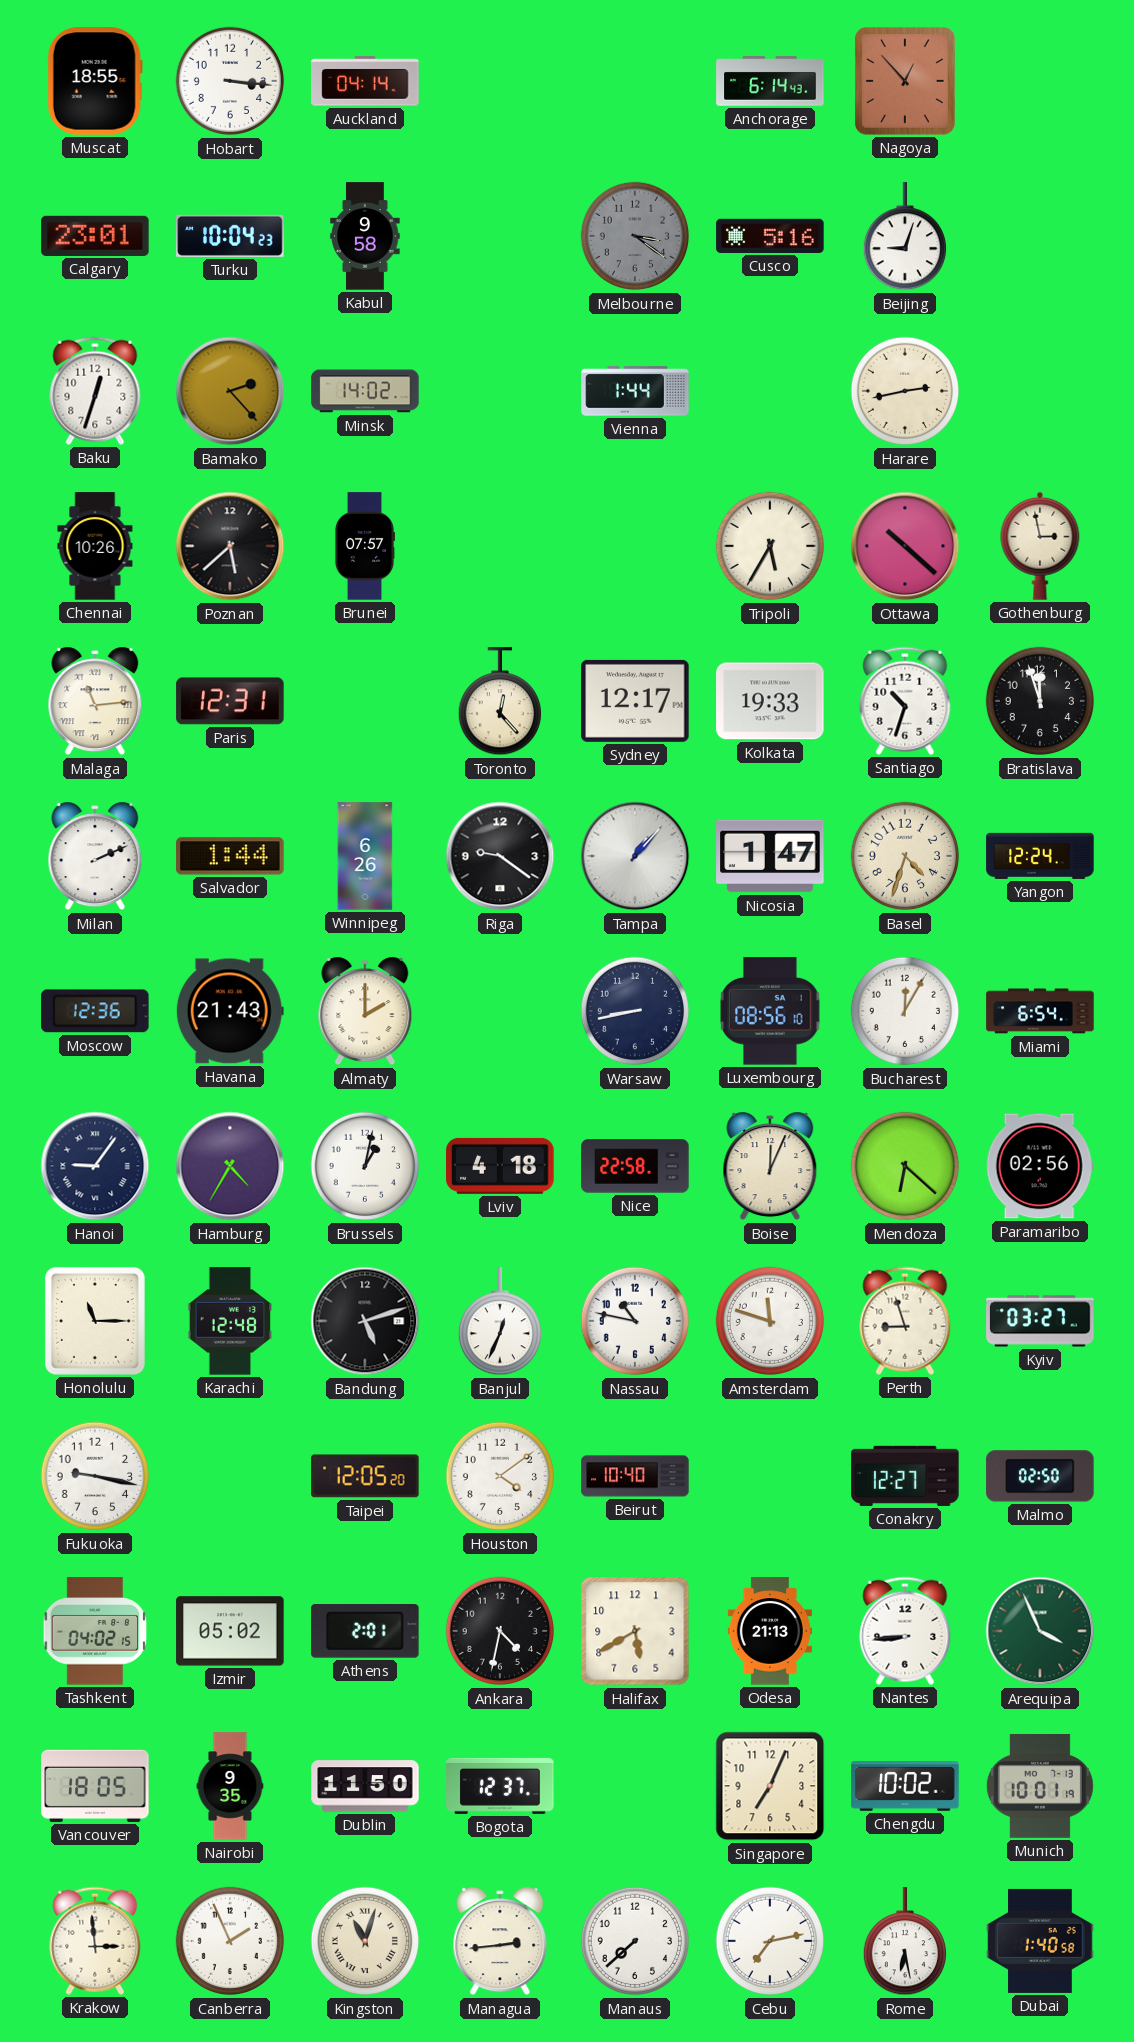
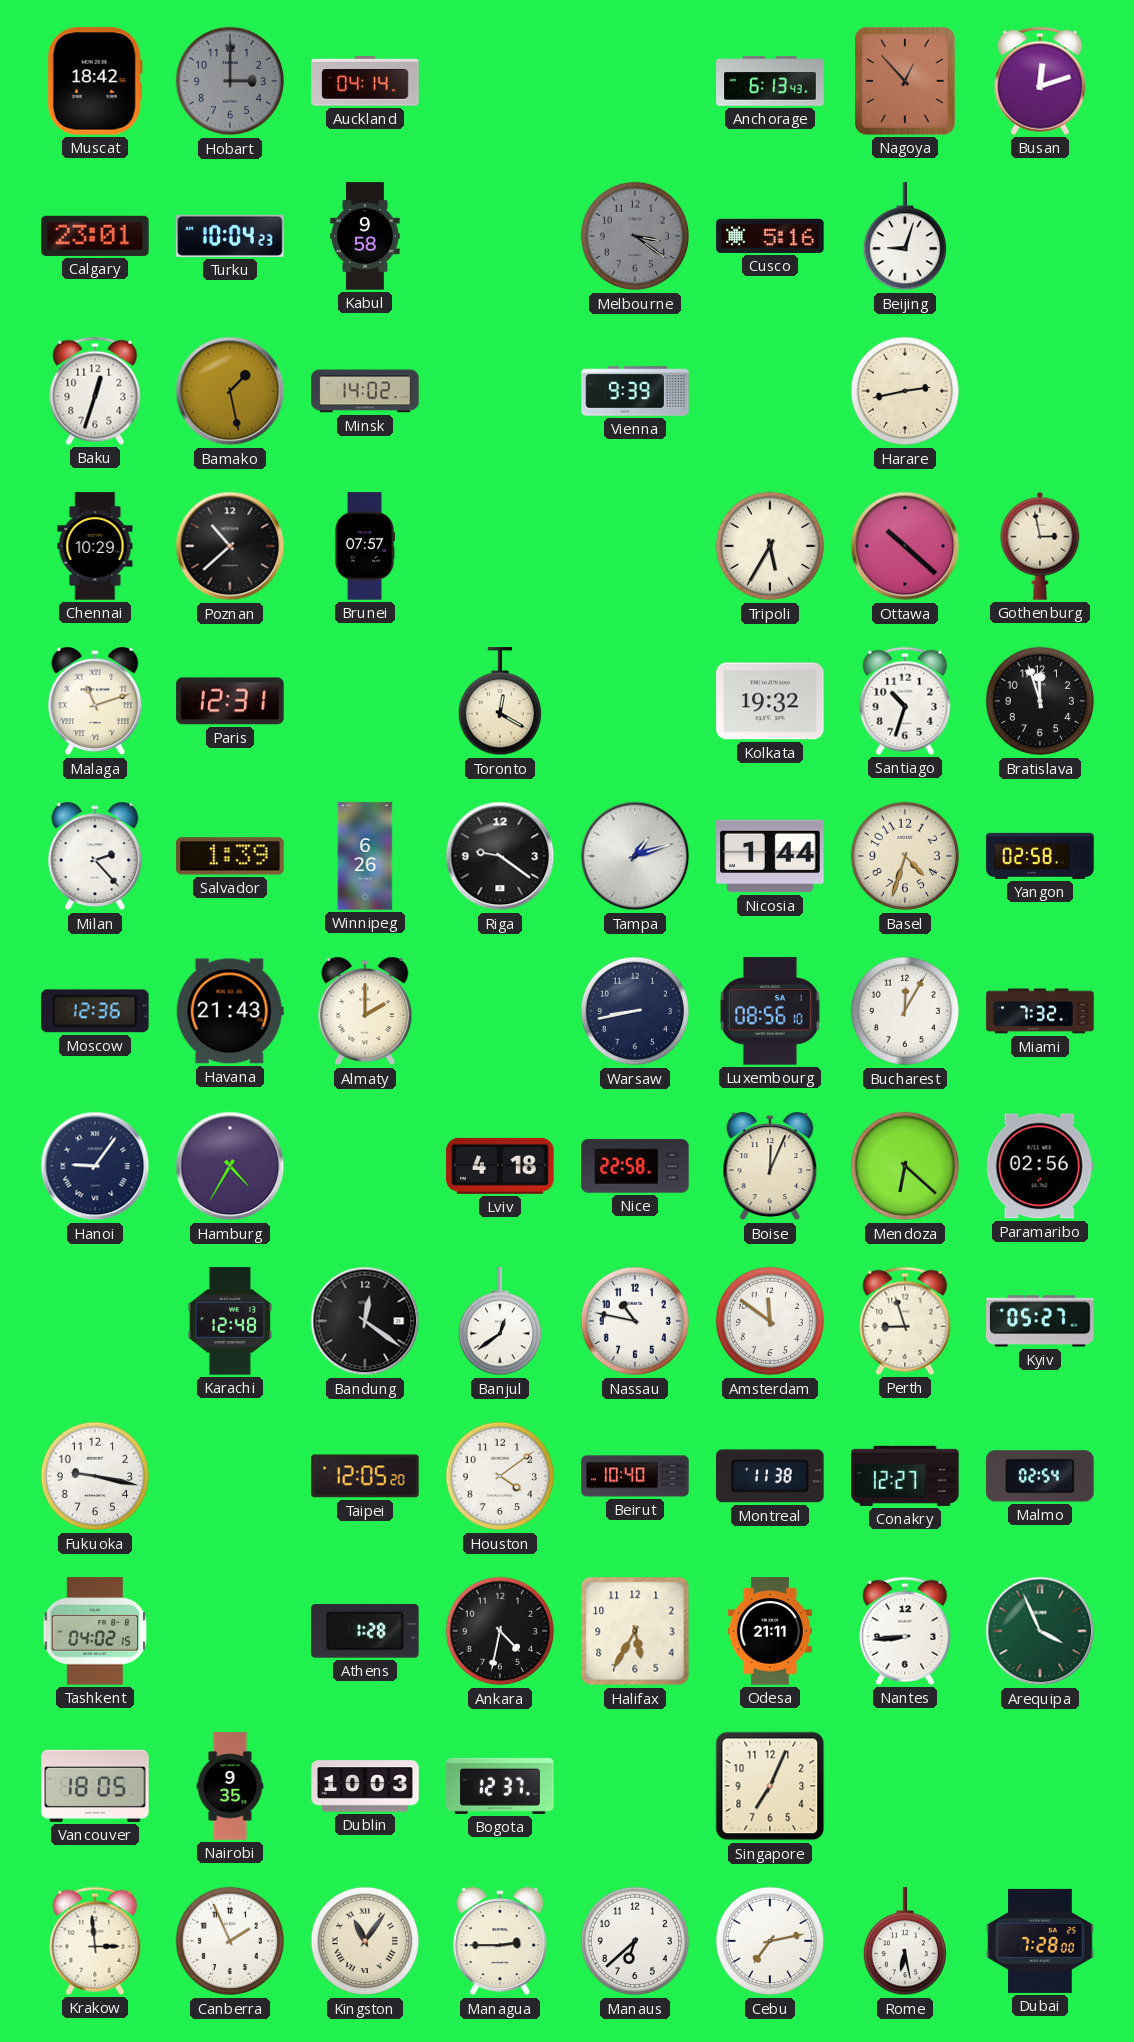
Muscat: 18:55 -> 18:42 (95, 81)
Hobart: 3:16 -> 3:00 (230, 81)
Hobart dial: white -> grey (230, 81)
Anchorage: 6:14 -> 6:13 (770, 81)
Busan: none -> 12:12 (1040, 81)
Bamako: 2:23 -> 1:28 (230, 391)
Vienna: 1:44 -> 9:39 (635, 391)
Chennai: 10:26 -> 10:29 (95, 546)
Poznan: 5:38 -> 10:38 (230, 546)
Malaga: 11:14 -> 11:12 (95, 701)
Toronto: 12:23 -> 12:20 (499, 702)
Sydney: 12:17 -> none (635, 701)
Kolkata: 19:33 -> 19:32 (770, 701)
Milan: 2:11 -> 2:23 (95, 856)
Salvador: 1:44 -> 1:39 (230, 856)
Tampa: 1:07 -> 1:12 (635, 856)
Nicosia: 1:47 -> 1:44 (770, 856)
Yangon: 12:24 -> 02:58 (1040, 856)
Miami: 6:54 -> 7:32 (1040, 1011)
Brussels: 1:02 -> none (365, 1166)
Honolulu: 11:15 -> none (95, 1321)
Bandung: 5:12 -> 12:21 (365, 1321)
Banjul: 12:34 -> 12:39 (499, 1322)
Amsterdam: 11:48 -> 11:51 (770, 1321)
Kyiv: 03:27 -> 05:27 (1040, 1321)
Montreal: none -> 11:38 (770, 1476)
Malmo: 02:50 -> 02:54 (1040, 1476)
Izmir: 05:02 -> none (230, 1631)
Athens: 2:01 -> 1:28 (365, 1631)
Halifax: 5:40 -> 5:35 (635, 1631)
Odesa: 21:13 -> 21:11 (770, 1631)
Dublin: 11:50 -> 10:03 (365, 1786)
Chengdu: 10:02 -> none (905, 1787)
Munich: 10:01 -> none (1040, 1787)
Kingston: 11:03 -> 11:06 (365, 1941)
Managua: 2:44 -> 2:45 (500, 1941)
Manaus: 7:38 -> 6:38 (635, 1941)
Dubai: 1:40 -> 7:28 (1040, 1941)
